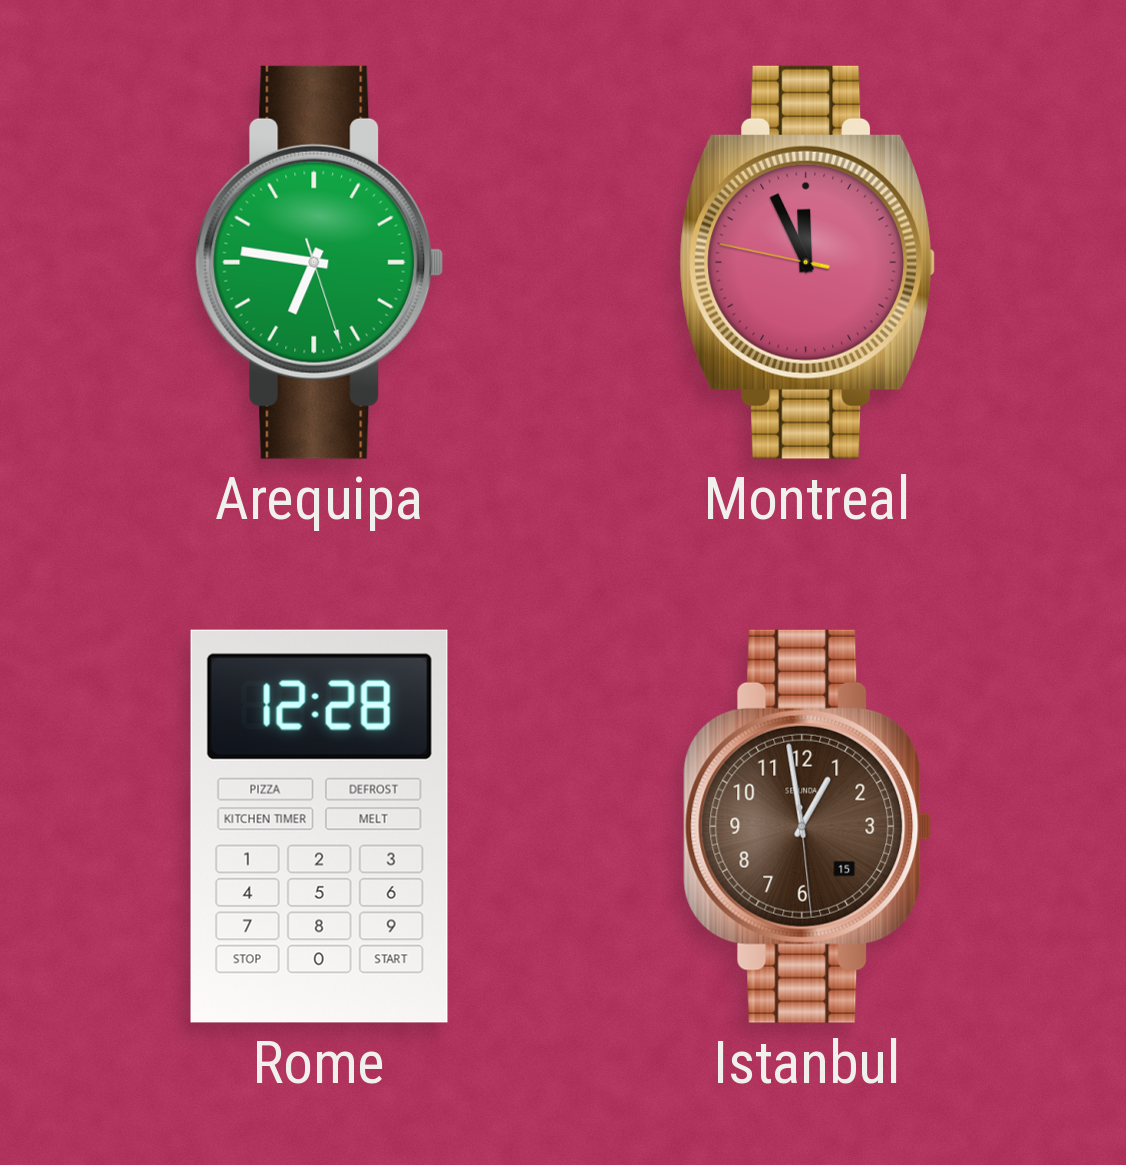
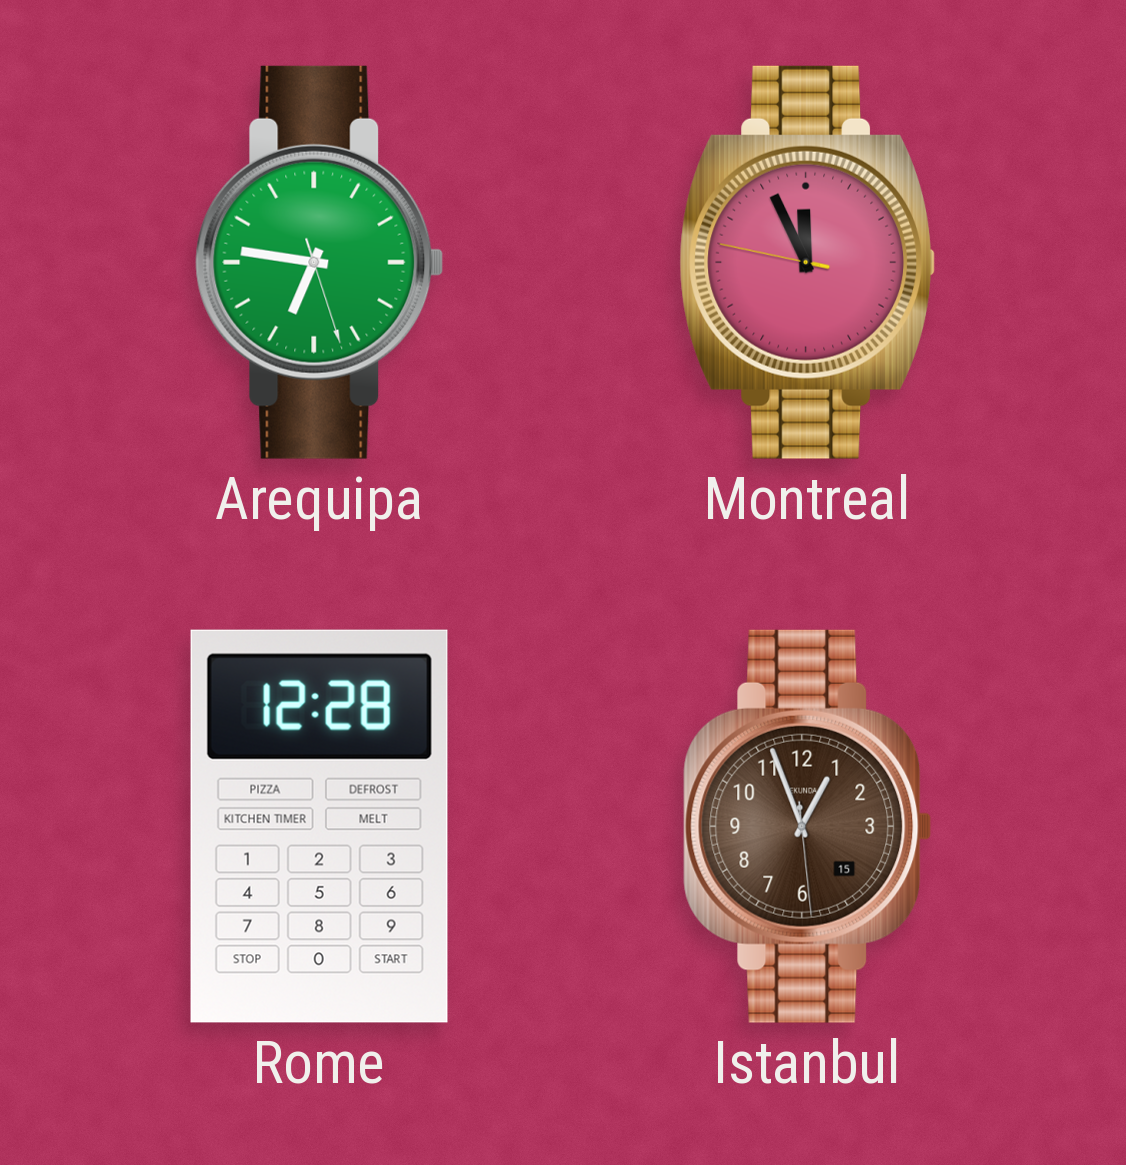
Istanbul: 12:58 -> 12:56 (808, 826)
